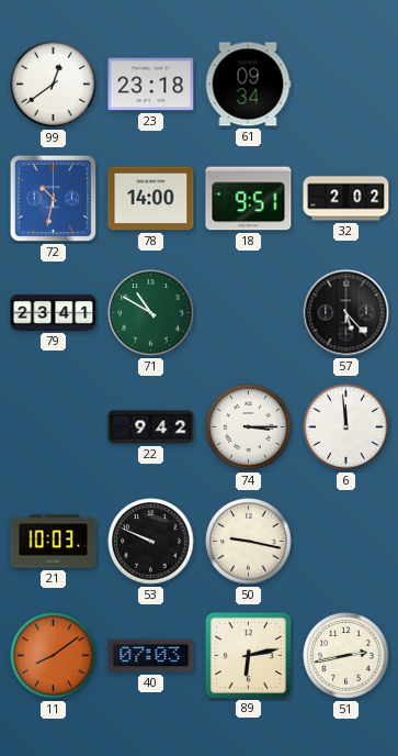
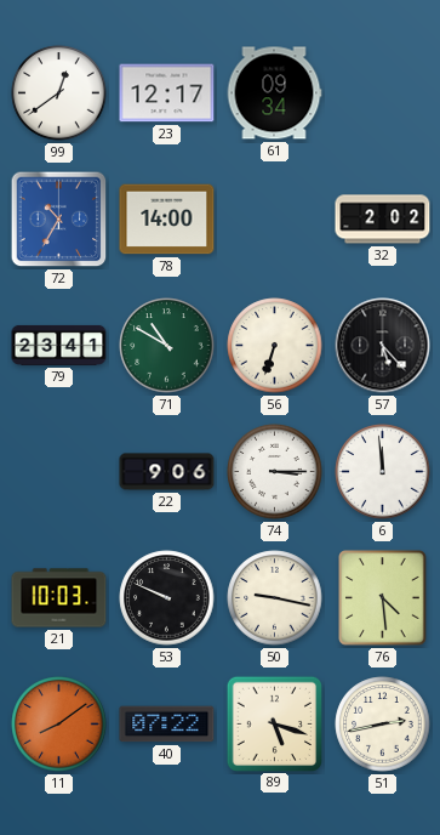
23: 23:18 -> 12:17 (167, 93)
72: 10:32 -> 10:35 (59, 220)
18: 9:51 -> none (249, 199)
56: none -> 6:33 (275, 346)
22: 9:42 -> 9:06 (167, 472)
76: none -> 4:29 (383, 598)
40: 07:03 -> 07:22 (167, 725)
89: 6:13 -> 5:18 (274, 723)
